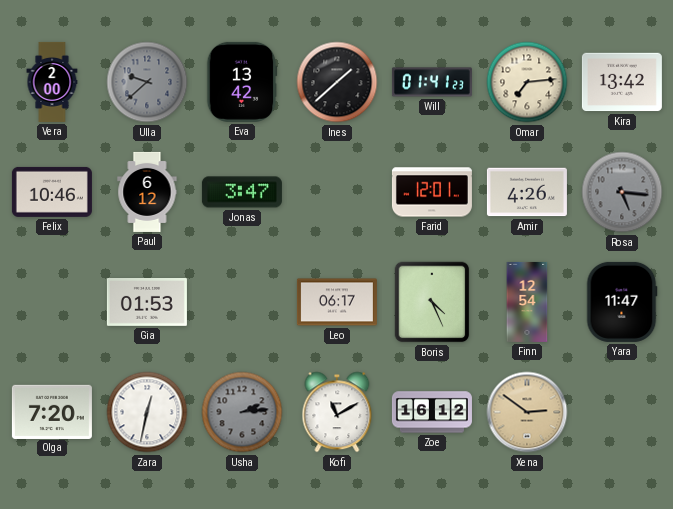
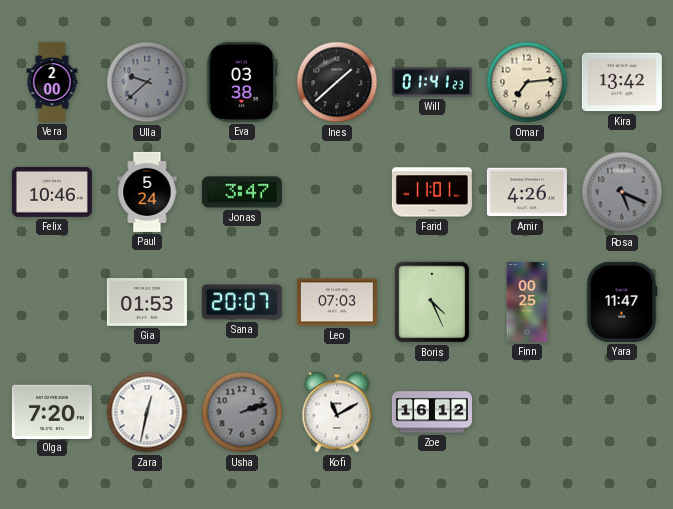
Eva: 13:42 -> 03:38 (242, 82)
Paul: 6:12 -> 5:24 (147, 192)
Farid: 12:01 -> 11:01 (432, 192)
Rosa: 5:16 -> 5:19 (622, 192)
Sana: none -> 20:07 (242, 302)
Leo: 06:17 -> 07:03 (337, 302)
Finn: 12:54 -> 00:25 (527, 302)
Usha: 2:14 -> 2:12 (242, 412)
Xena: 2:51 -> none (527, 412)
